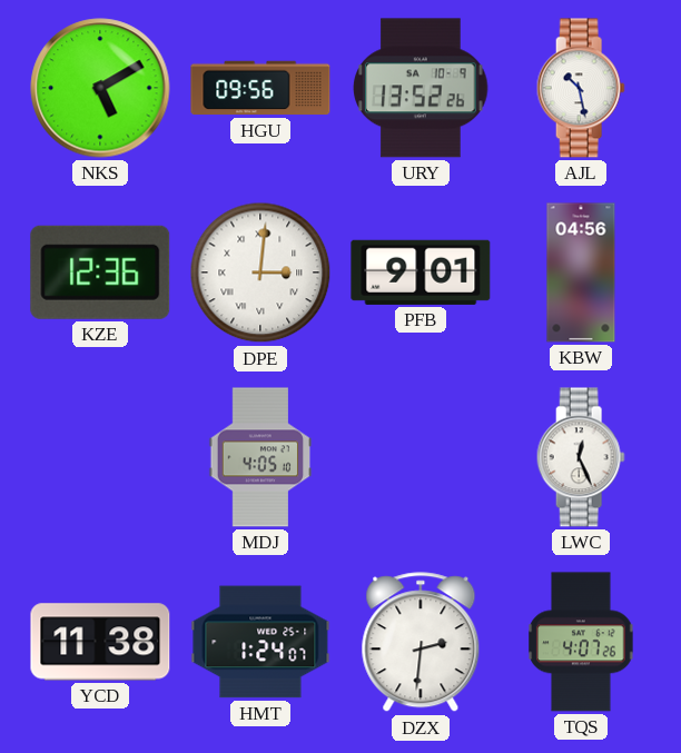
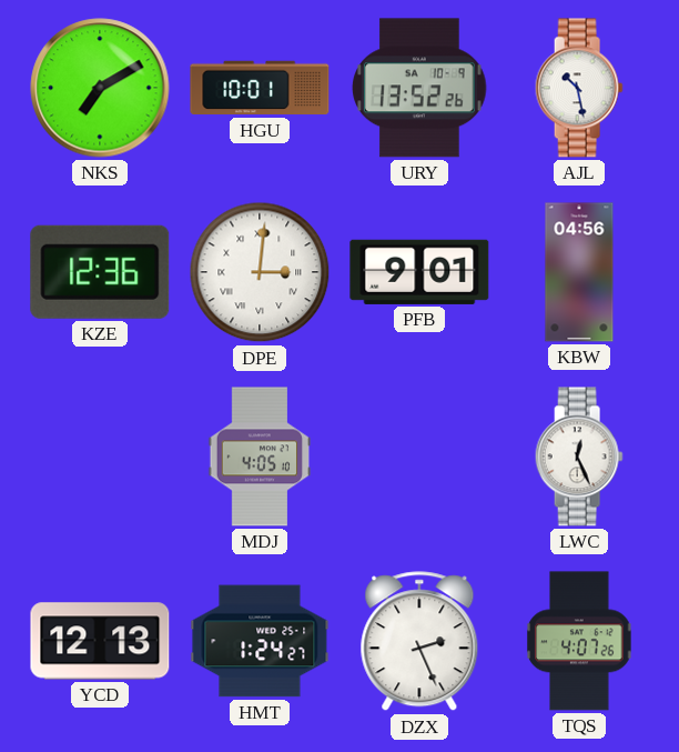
NKS: 5:10 -> 7:10 (100, 88)
HGU: 09:56 -> 10:01 (260, 88)
YCD: 11:38 -> 12:13 (100, 641)
HMT: 1:24:07 -> 1:24:27 (260, 641)
DZX: 2:31 -> 2:26 (419, 642)
